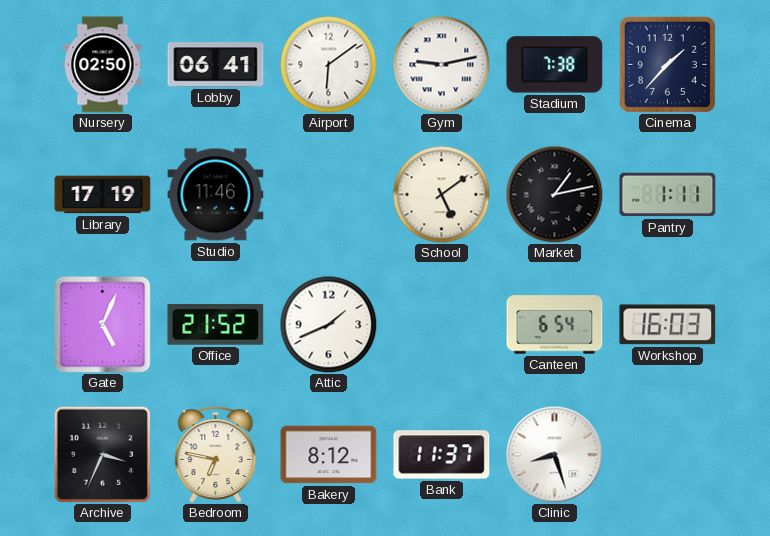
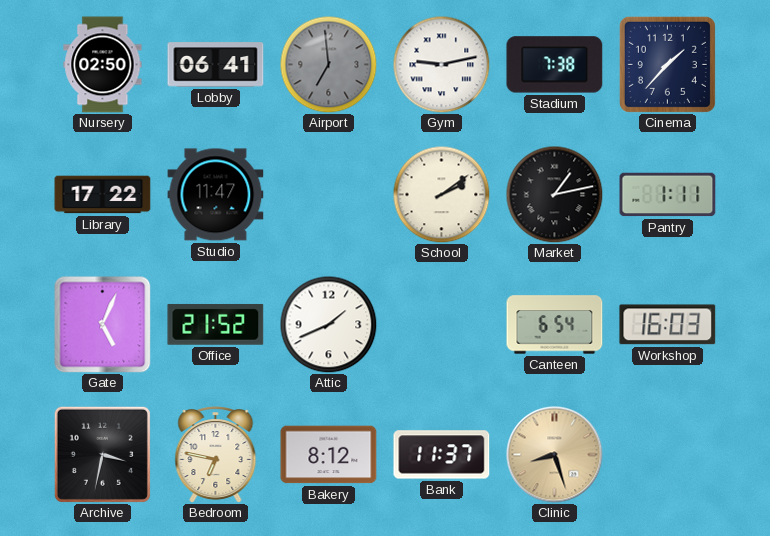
Airport: 6:09 -> 6:59 (328, 64)
Airport dial: white -> grey (328, 64)
Library: 17:19 -> 17:22 (103, 195)
Studio: 11:46 -> 11:47 (216, 195)
School: 5:09 -> 2:09 (441, 194)
Archive: 3:34 -> 3:32 (102, 454)
Clinic dial: white -> champagne (555, 455)
